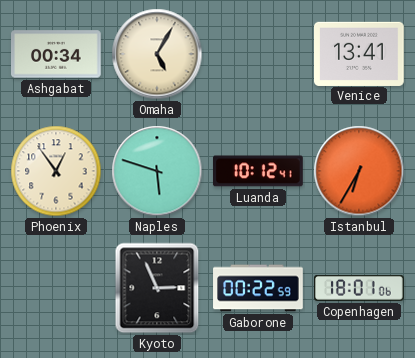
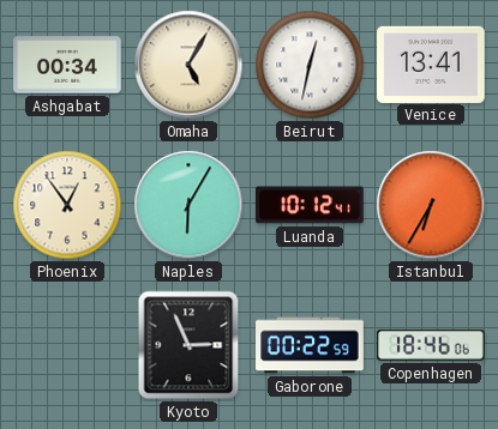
Beirut: none -> 12:32 (310, 65)
Naples: 5:48 -> 6:05 (188, 205)
Copenhagen: 18:01 -> 18:46 (432, 345)
